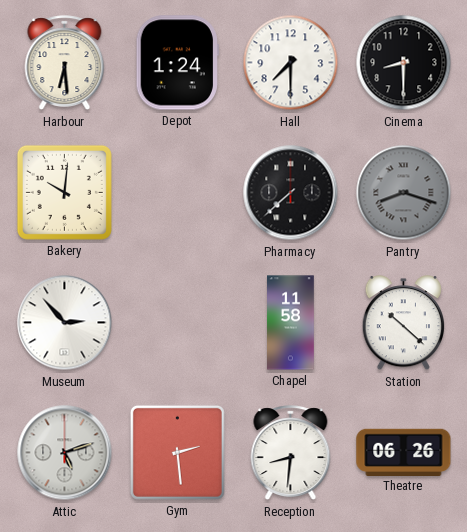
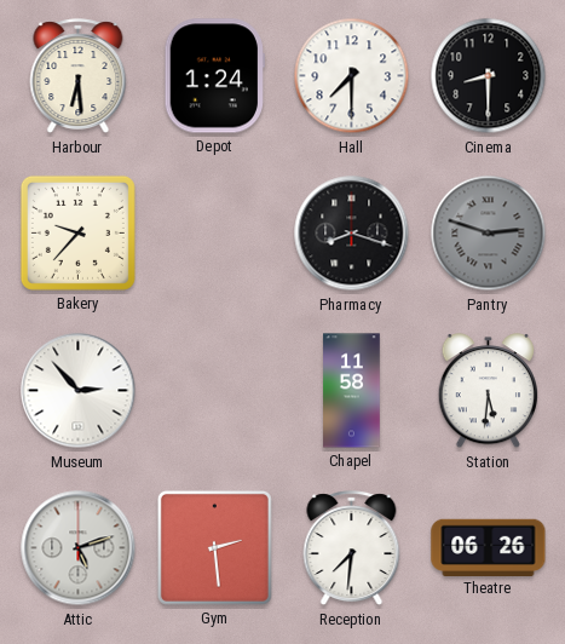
Bakery: 10:01 -> 9:37 (77, 232)
Pharmacy: 7:38 -> 8:18 (352, 234)
Pantry: 8:18 -> 2:48 (489, 234)
Station: 10:22 -> 5:31 (488, 391)
Reception: 8:31 -> 7:31 (352, 548)
